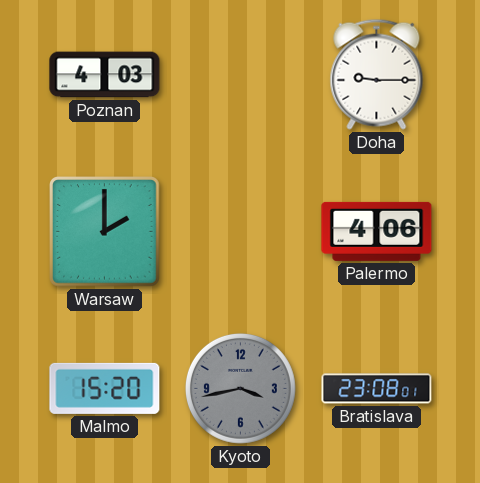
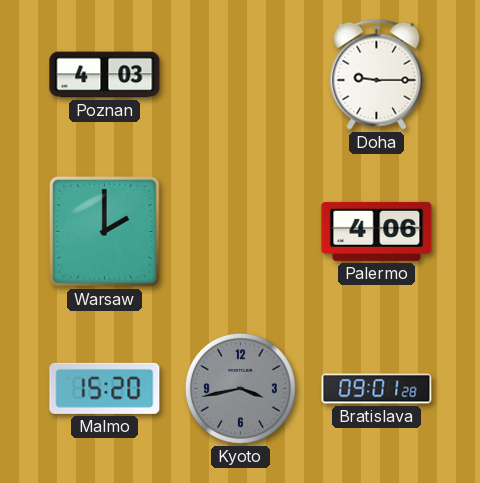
Bratislava: 23:08 -> 09:01 (377, 389)
